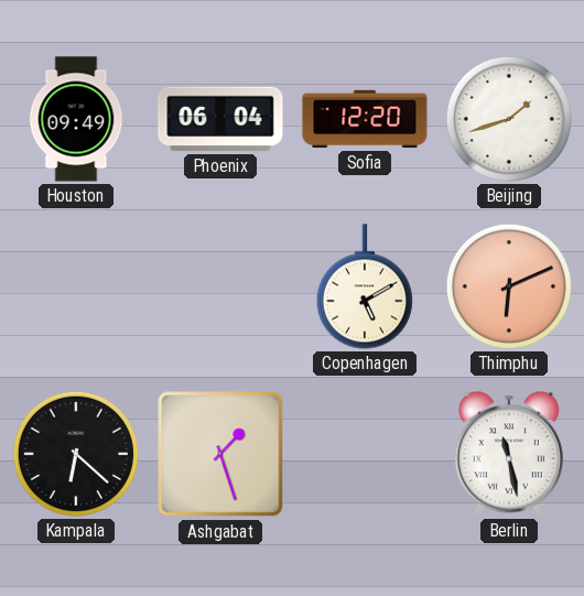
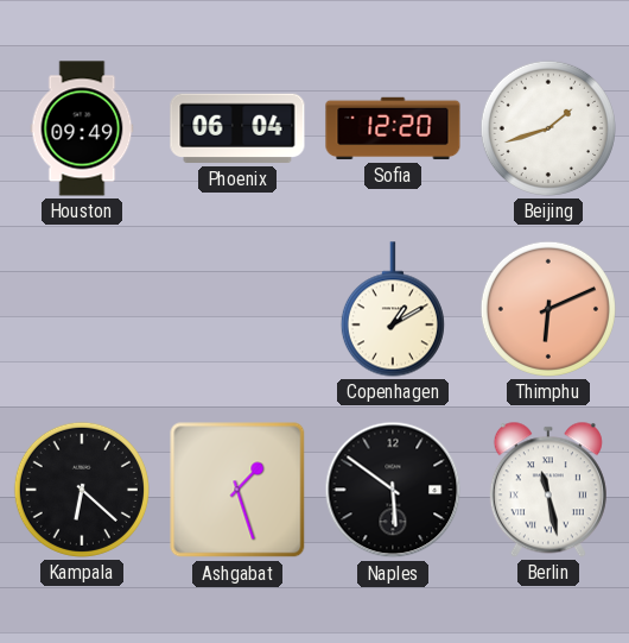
Copenhagen: 5:10 -> 1:10 (393, 309)
Naples: none -> 5:51 (393, 490)
